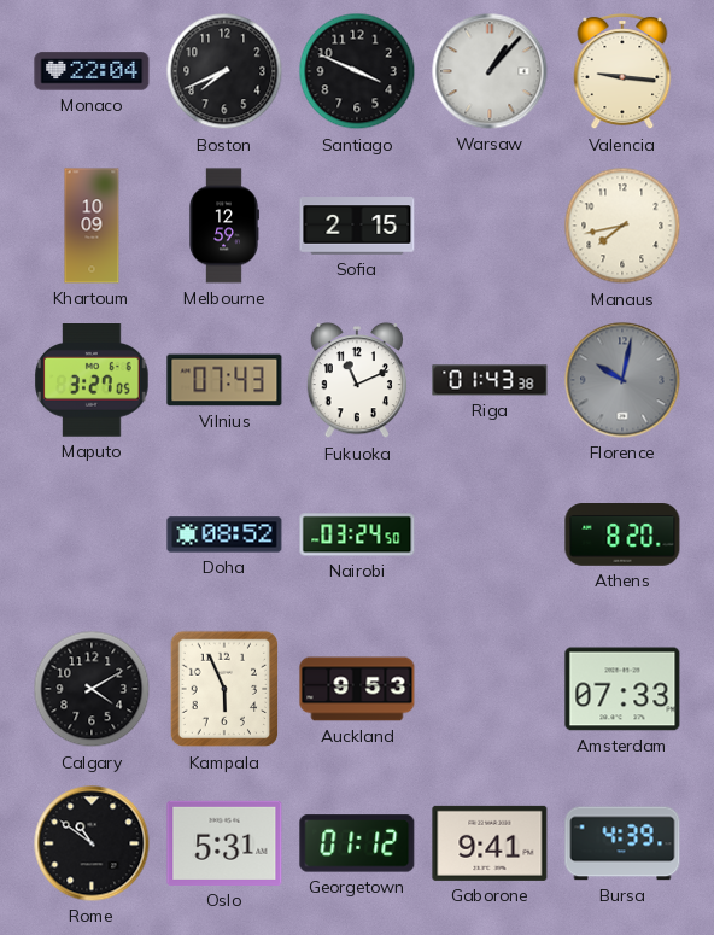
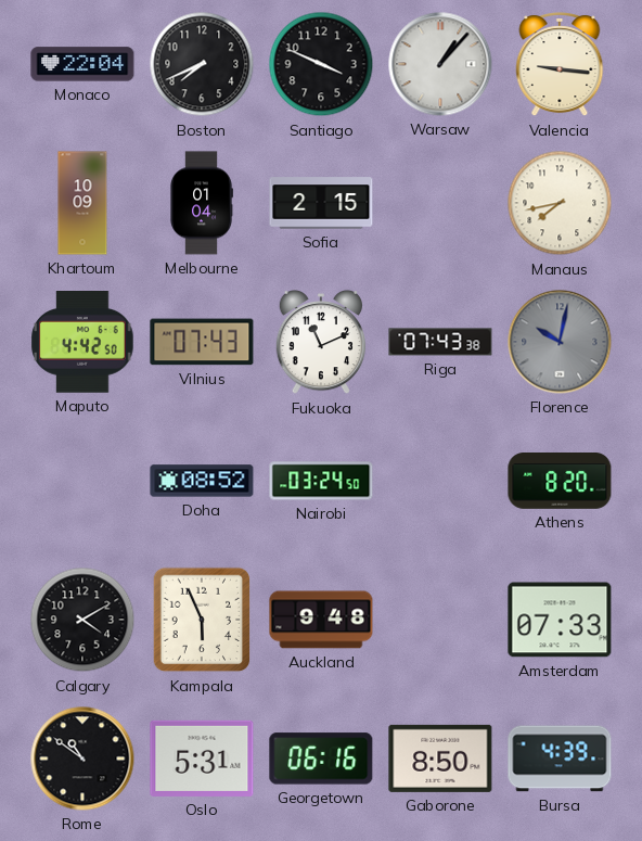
Melbourne: 12:59 -> 01:04 (202, 203)
Maputo: 3:27 -> 4:42 (82, 343)
Riga: 01:43 -> 07:43 (440, 342)
Auckland: 9:53 -> 9:48 (321, 620)
Georgetown: 01:12 -> 06:16 (321, 759)
Gaborone: 9:41 -> 8:50 (440, 759)
